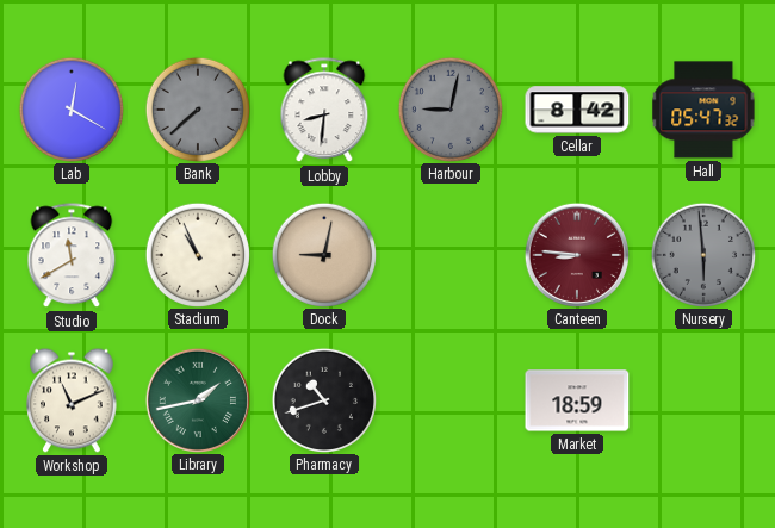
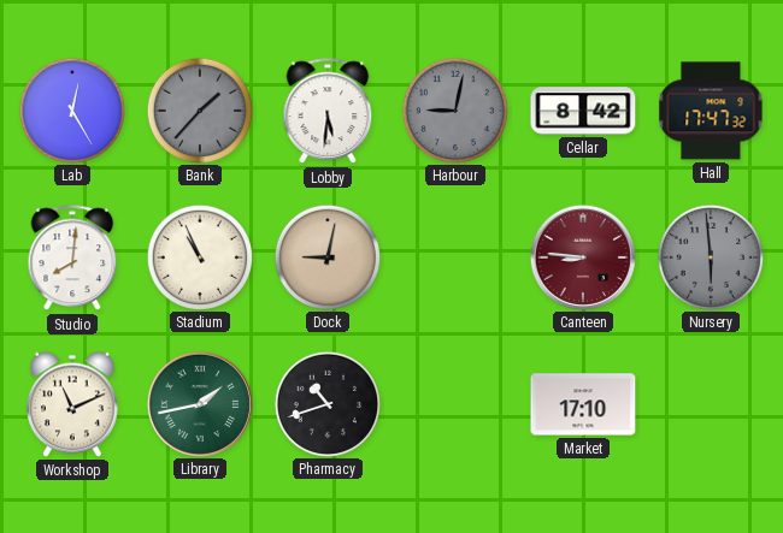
Lab: 12:20 -> 12:25 (71, 109)
Bank: 7:38 -> 1:37 (199, 109)
Lobby: 8:31 -> 5:31 (328, 112)
Hall: 05:47 -> 17:47 (711, 111)
Studio: 11:40 -> 8:01 (72, 259)
Market: 18:59 -> 17:10 (583, 404)
